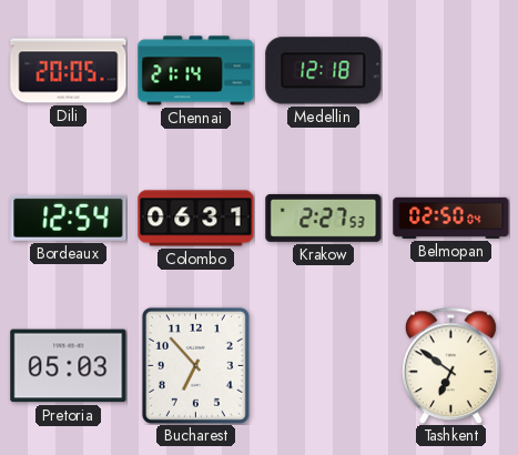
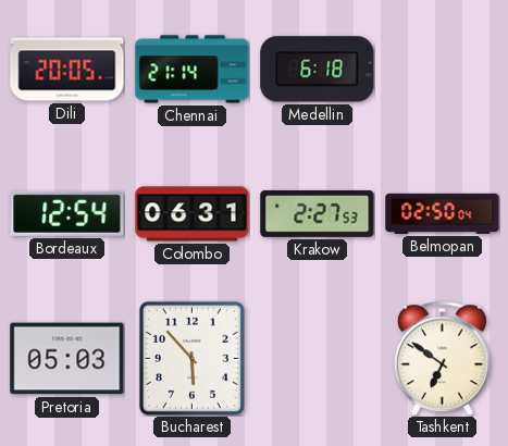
Medellin: 12:18 -> 6:18 (318, 70)
Bucharest: 6:53 -> 5:53 (191, 358)
